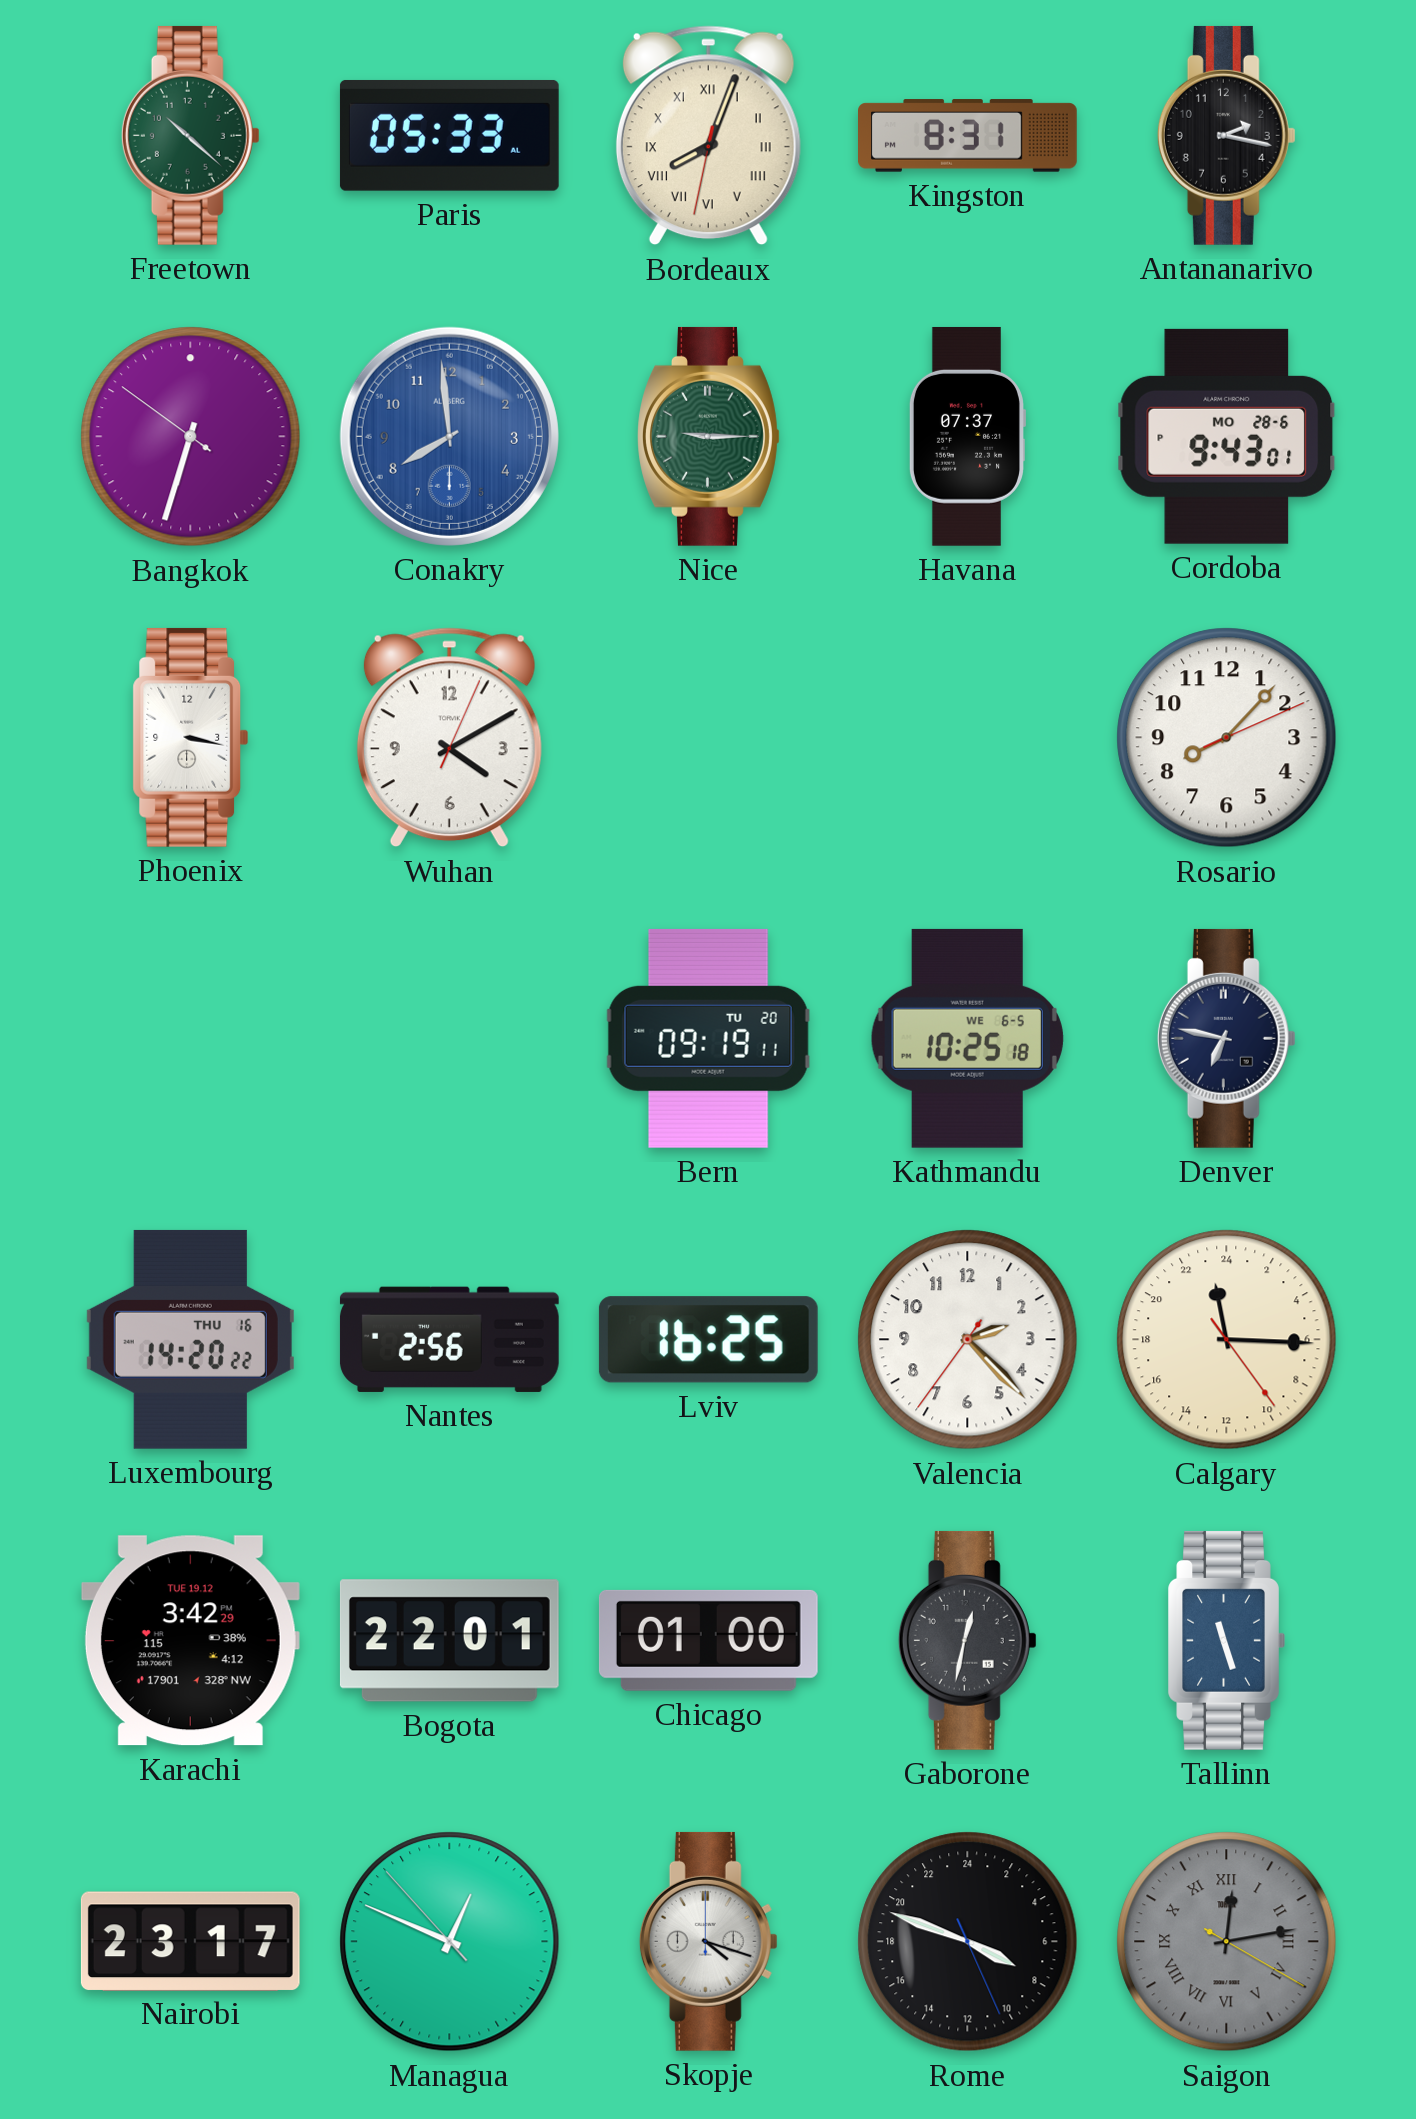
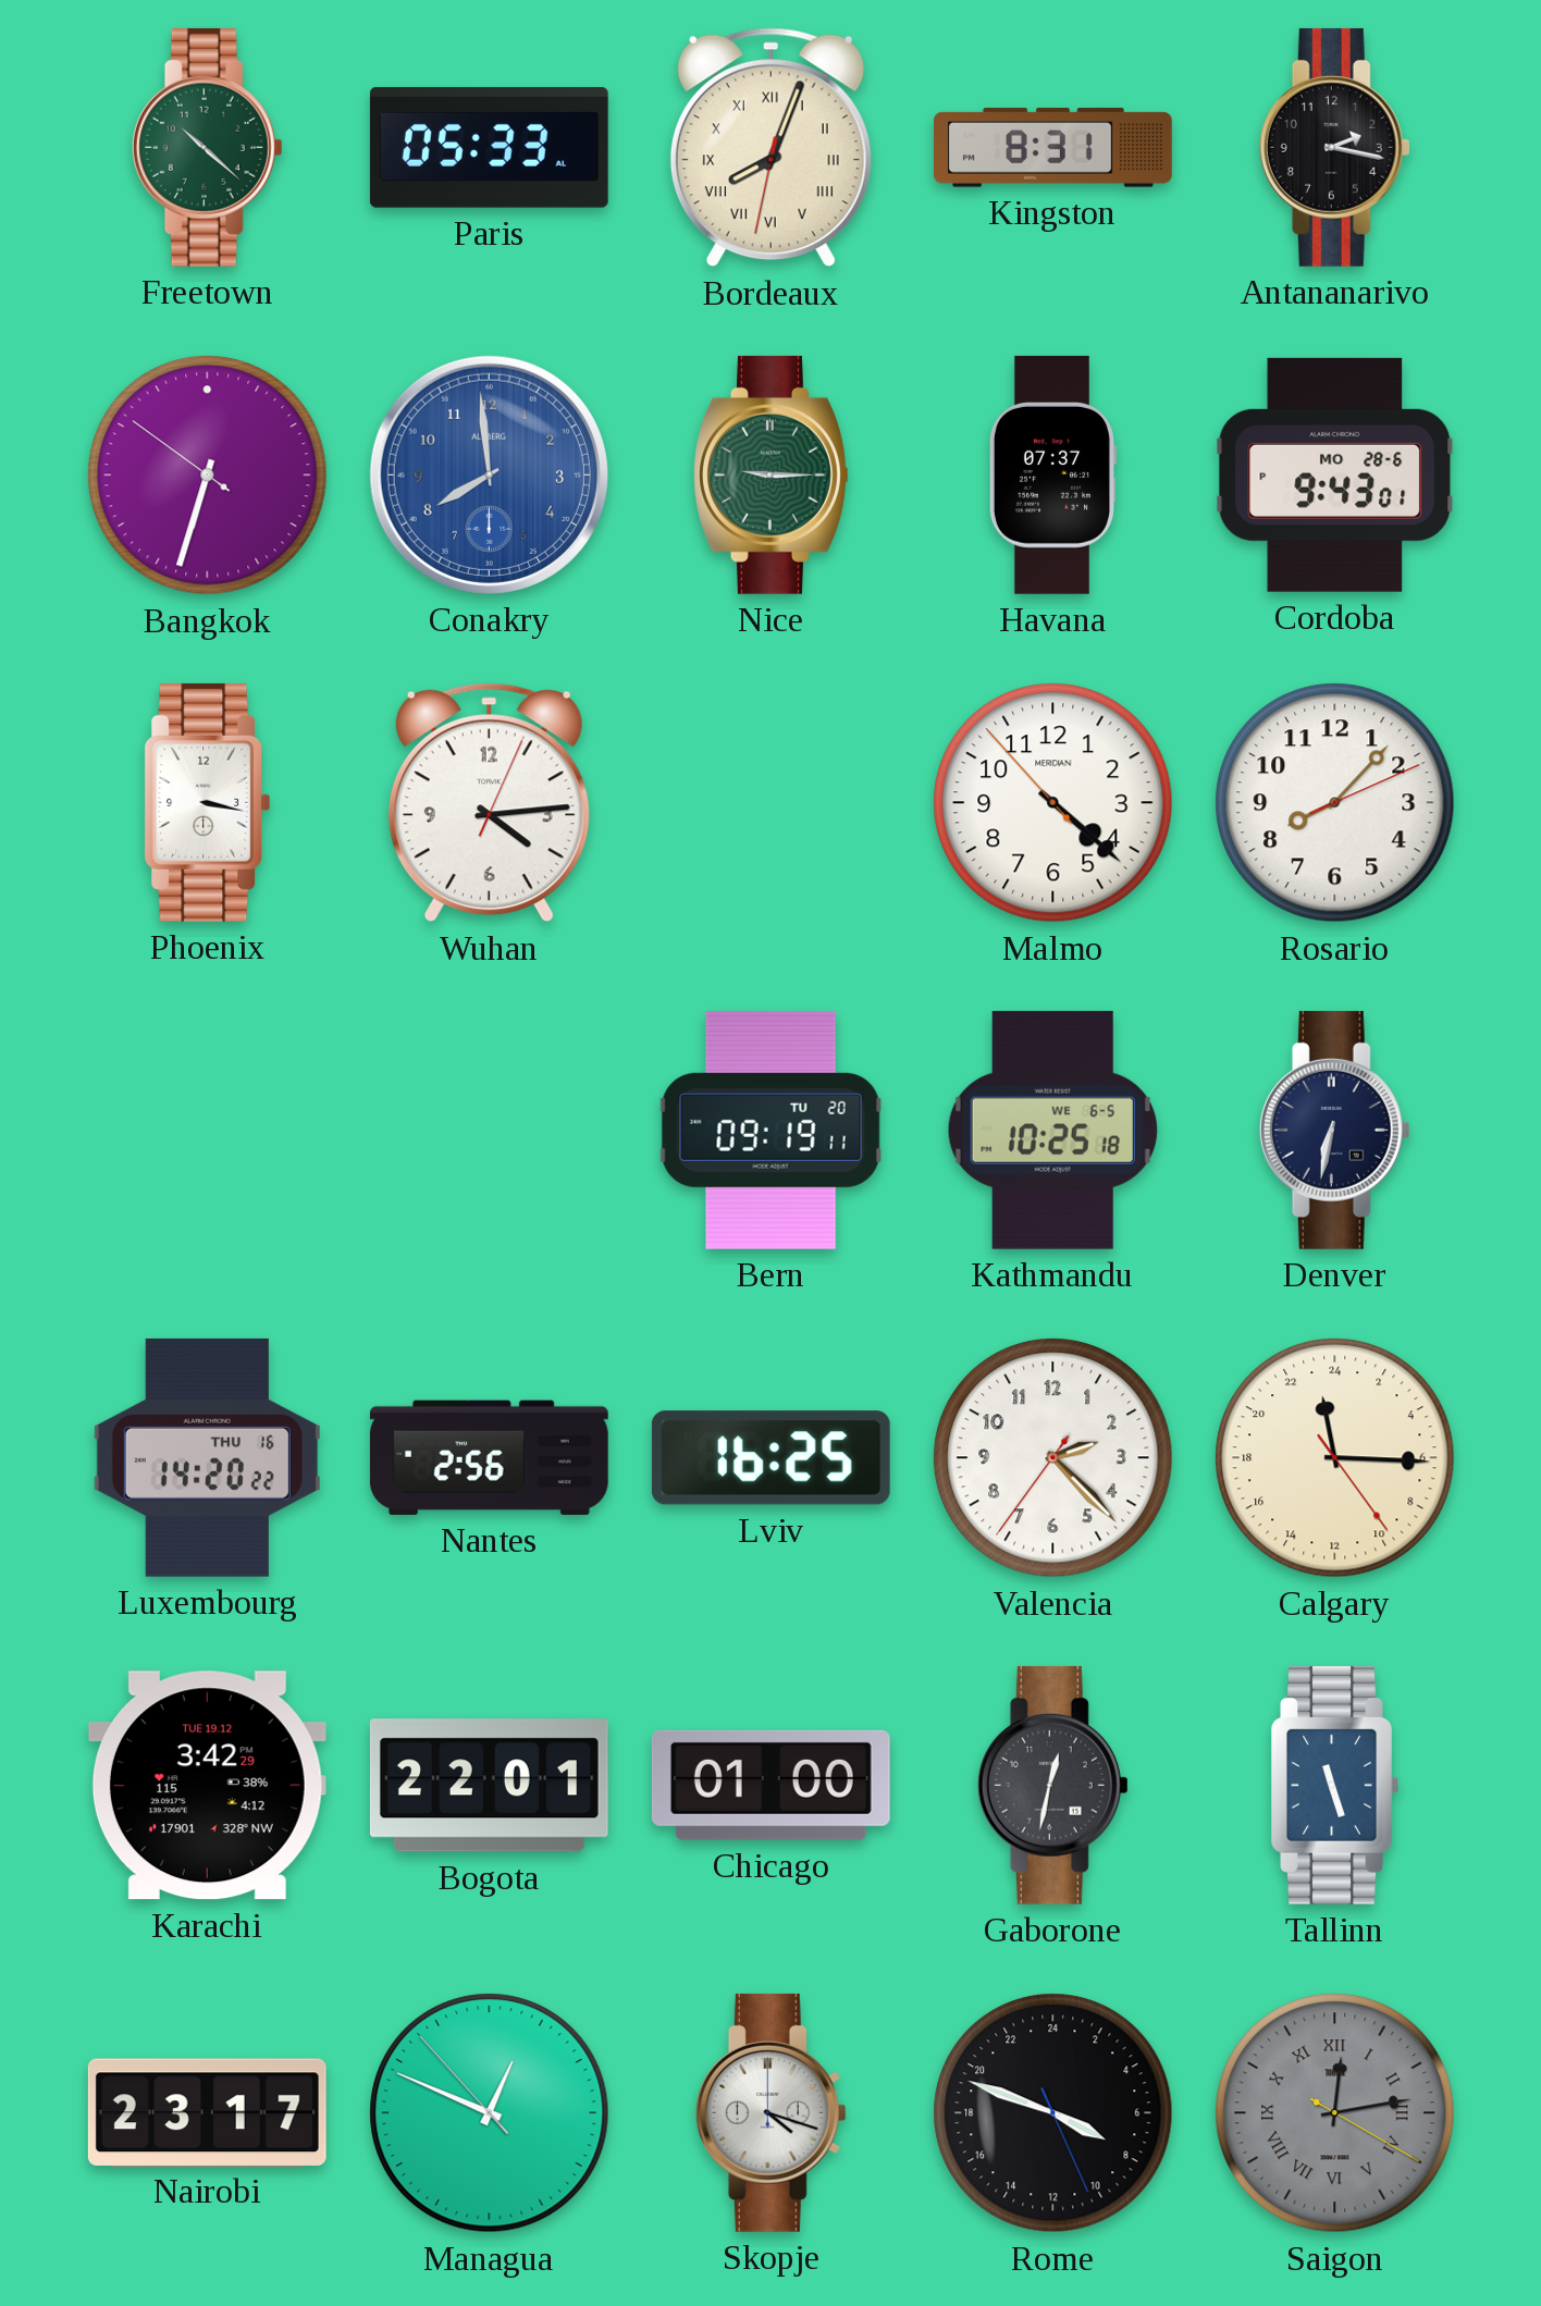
Wuhan: 4:10 -> 4:14 (489, 803)
Malmo: none -> 4:21 (1053, 803)
Denver: 6:47 -> 6:32 (1334, 1130)
